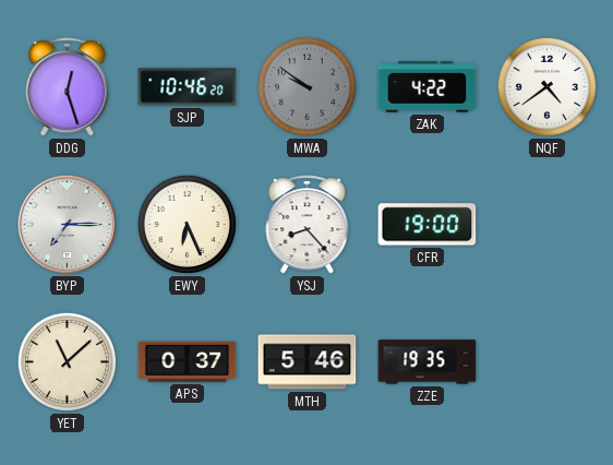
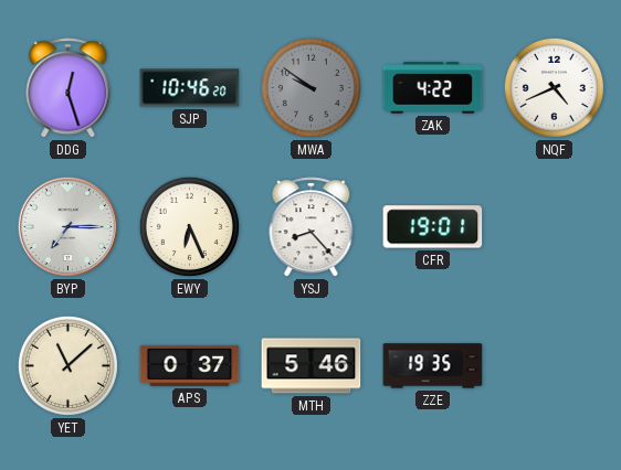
NQF: 4:39 -> 4:41 (554, 87)
CFR: 19:00 -> 19:01 (433, 227)
